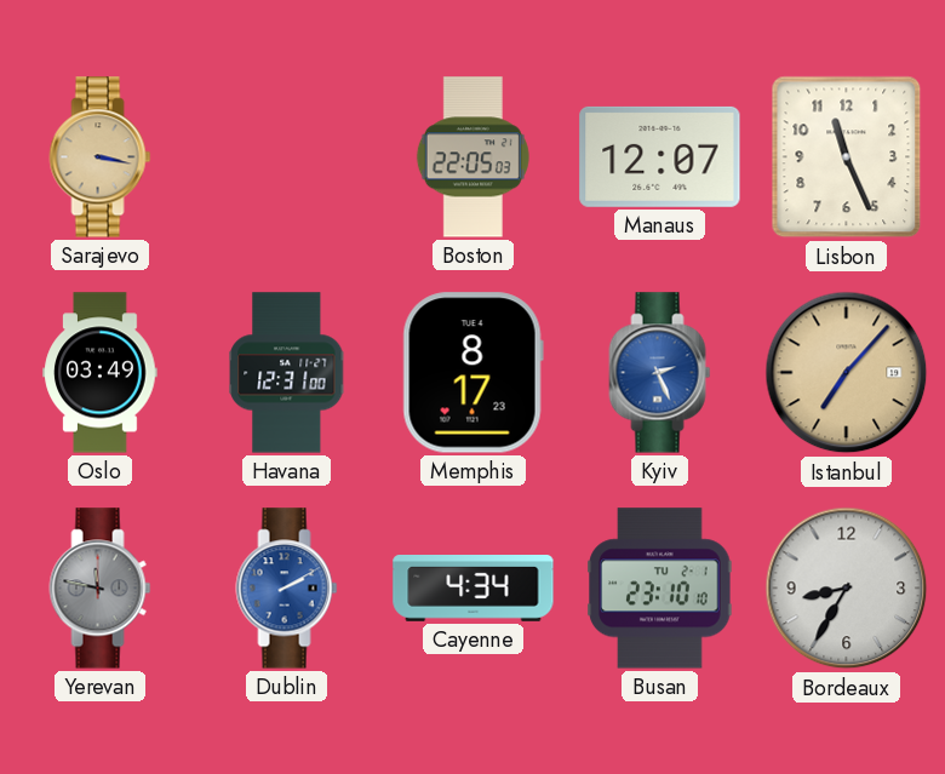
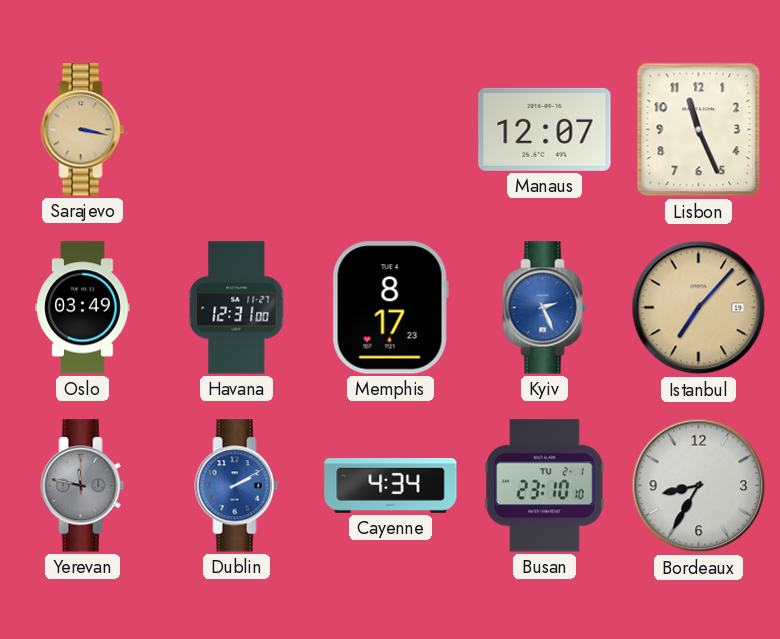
Boston: 22:05 -> none (472, 157)
